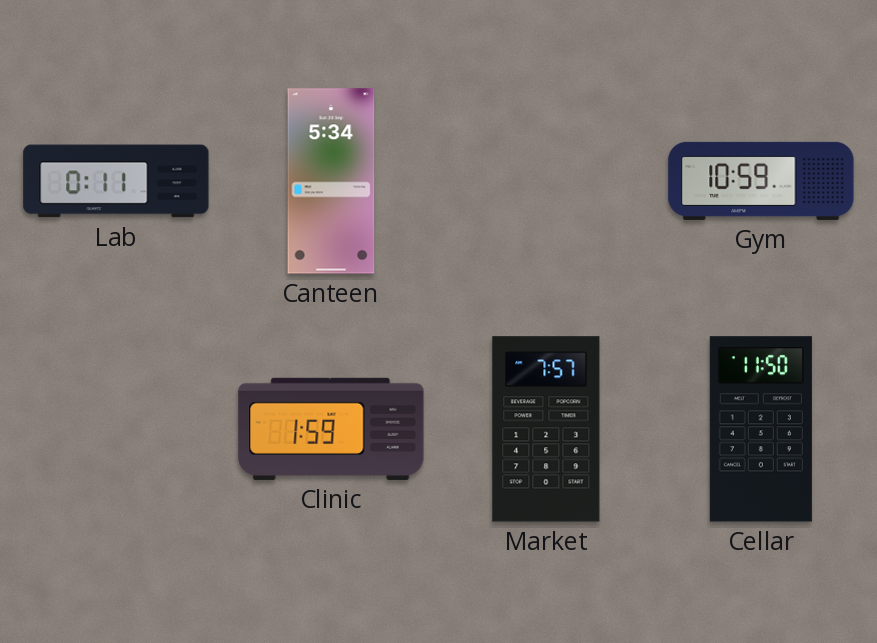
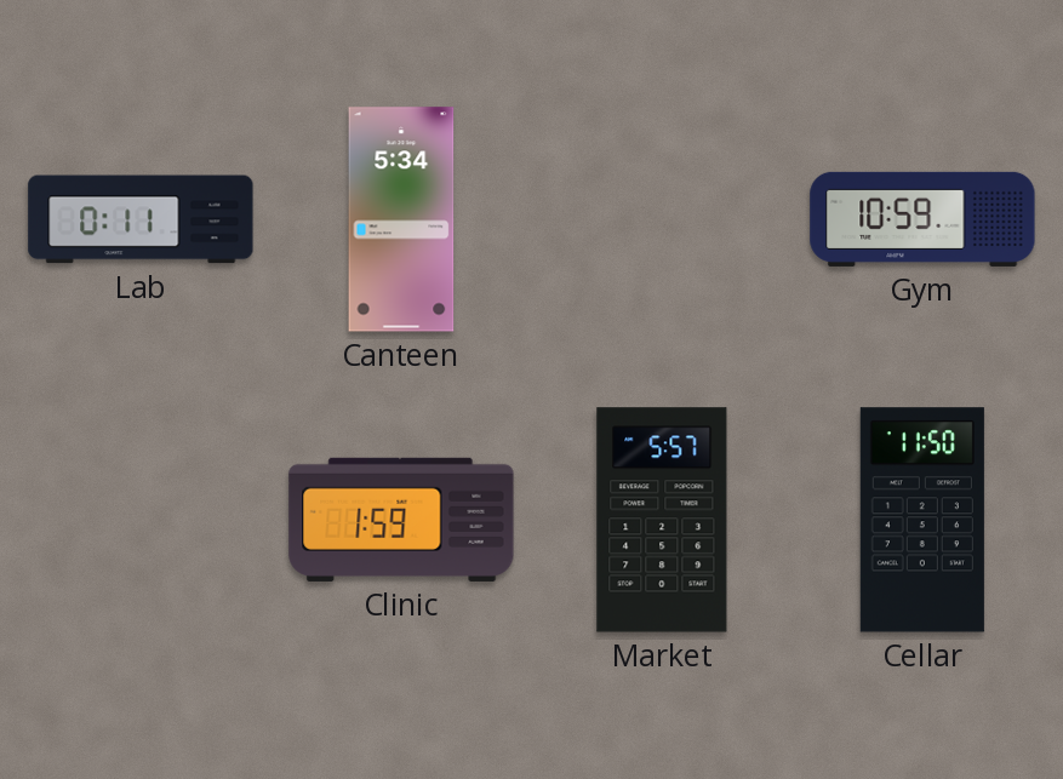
Market: 7:57 -> 5:57 (662, 520)
